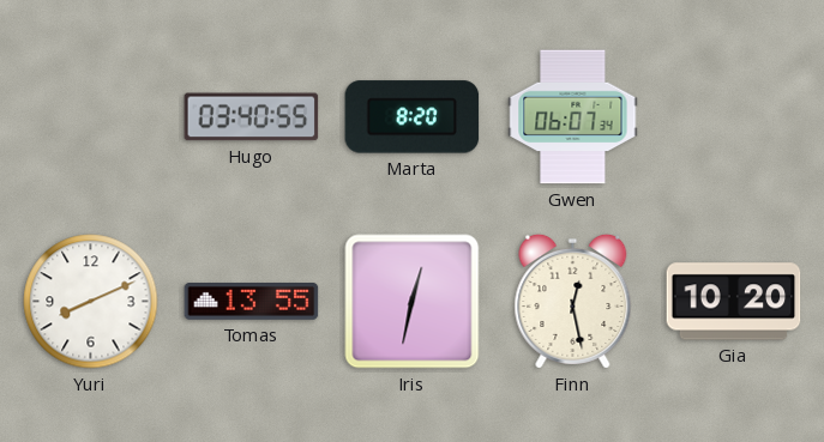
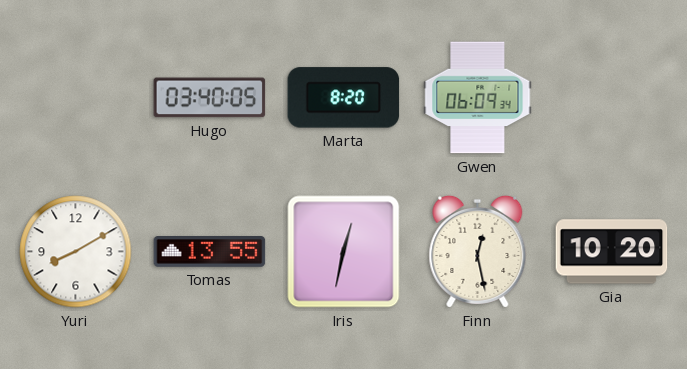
Hugo: 03:40:55 -> 03:40:05 (210, 98)
Gwen: 06:07 -> 06:09 (478, 98)
Yuri: 8:11 -> 8:10 (76, 252)
